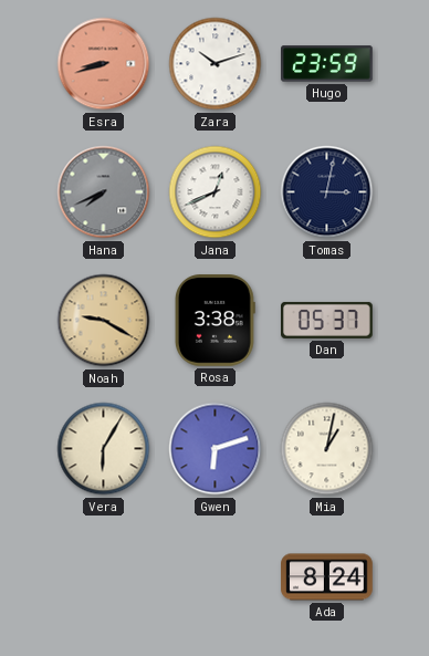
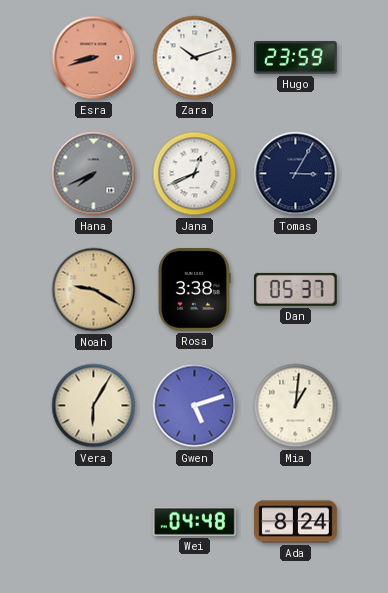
Tomas: 3:02 -> 3:05 (296, 174)
Gwen: 6:12 -> 5:12 (195, 406)
Mia: 1:02 -> 1:01 (296, 406)
Wei: none -> 04:48 (195, 521)
